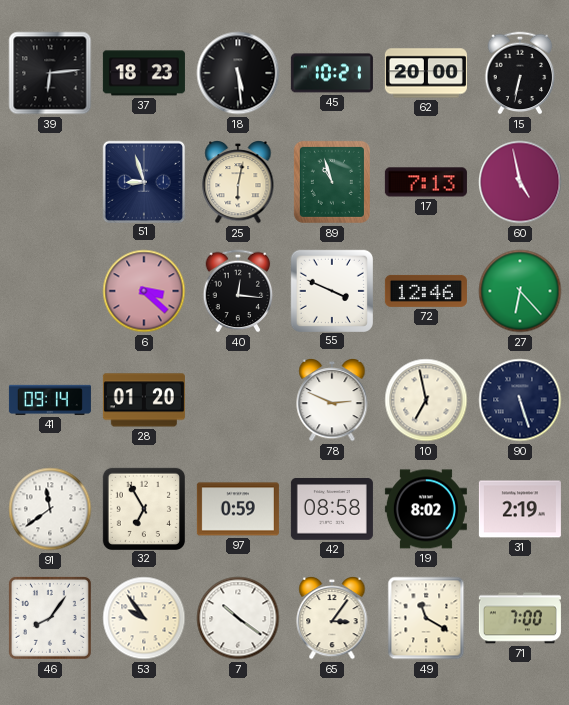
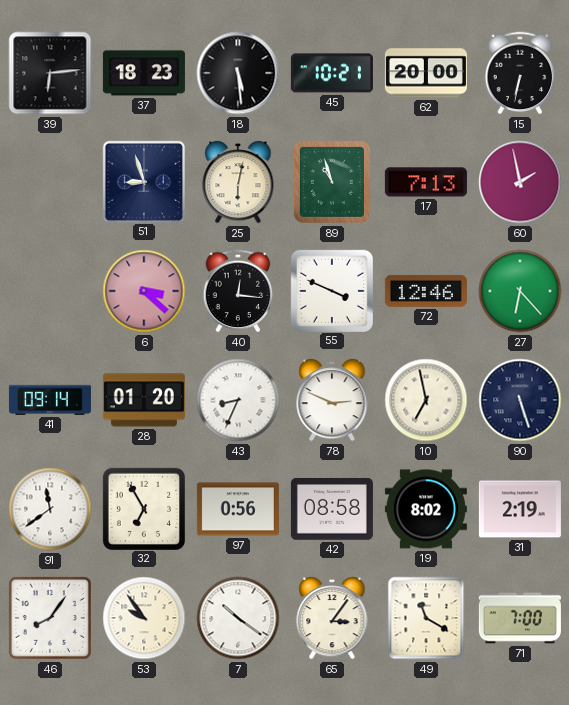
60: 4:58 -> 1:58 (520, 182)
43: none -> 8:34 (238, 400)
97: 0:59 -> 0:56 (238, 509)
